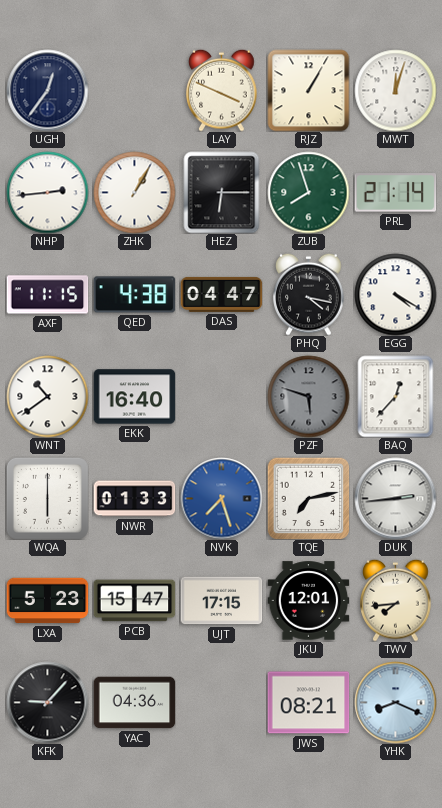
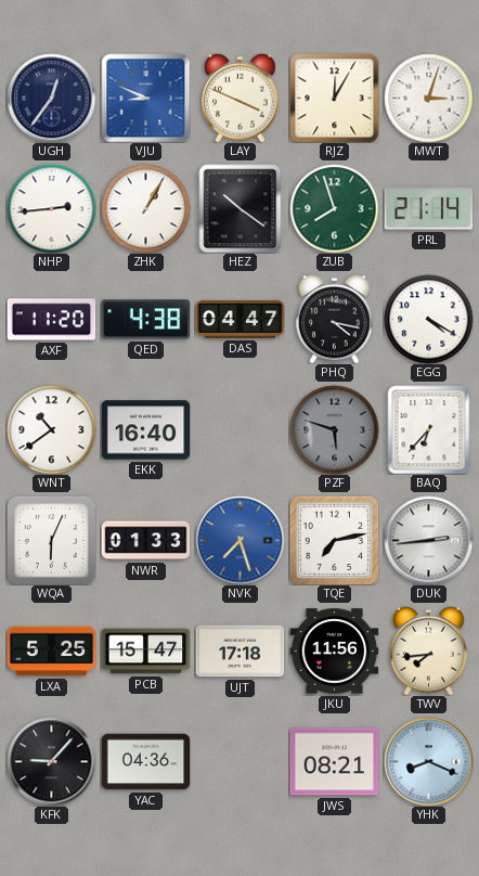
VJU: none -> 8:49 (145, 98)
RJZ: 1:05 -> 12:05 (334, 98)
MWT: 12:03 -> 3:03 (428, 98)
HEZ: 6:15 -> 10:21 (241, 208)
AXF: 11:15 -> 11:20 (51, 320)
BAQ: 12:37 -> 6:37 (429, 429)
WQA: 6:00 -> 6:04 (51, 540)
LXA: 5:23 -> 5:25 (51, 652)
UJT: 17:15 -> 17:18 (239, 652)
JKU: 12:01 -> 11:56 (334, 652)
